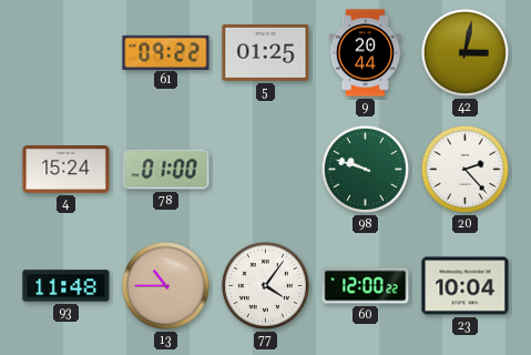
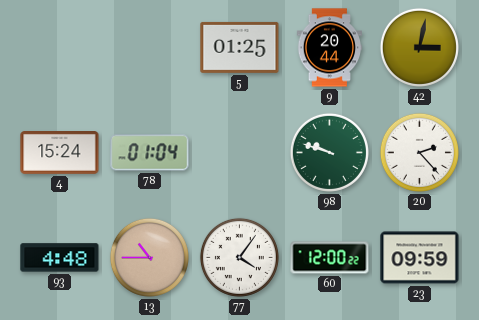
61: 09:22 -> none (166, 52)
78: 01:00 -> 01:04 (150, 153)
93: 11:48 -> 4:48 (60, 258)
23: 10:04 -> 09:59 (420, 258)
